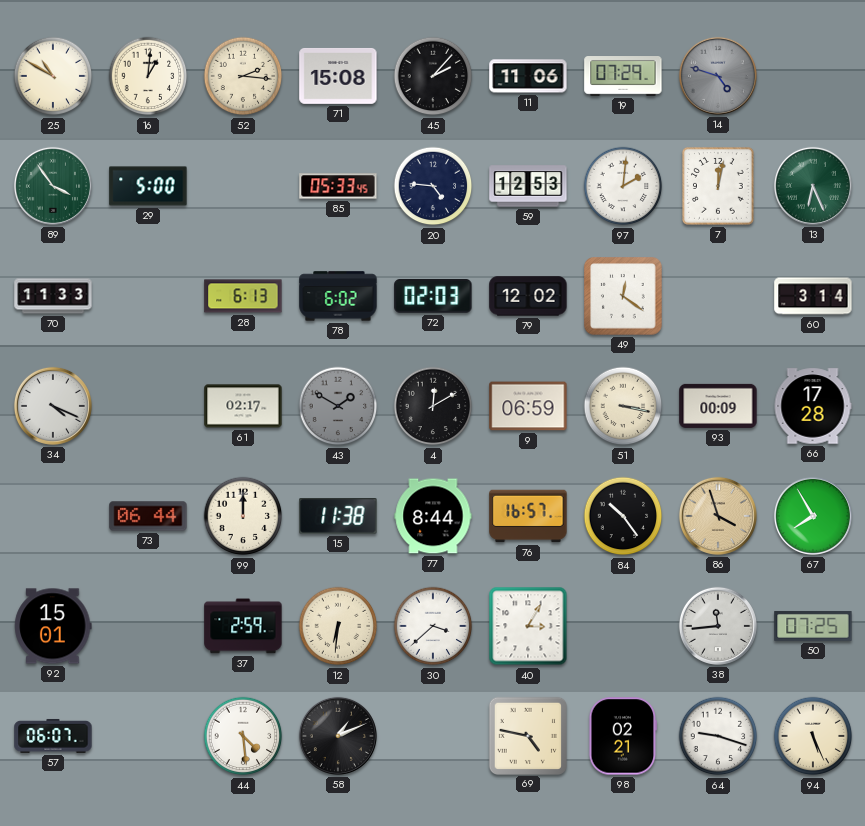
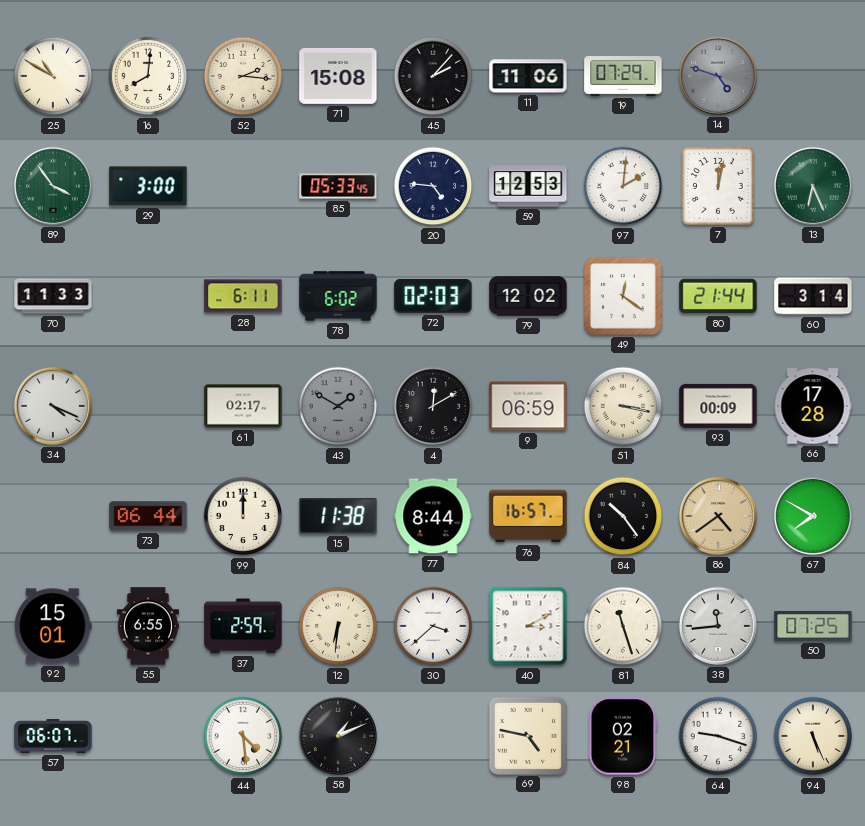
16: 1:01 -> 8:01 (148, 76)
29: 5:00 -> 3:00 (148, 186)
28: 6:13 -> 6:11 (243, 296)
80: none -> 21:44 (718, 296)
86: 3:57 -> 4:39 (718, 516)
67: 7:55 -> 7:50 (813, 516)
55: none -> 6:55 (148, 626)
40: 3:05 -> 3:10 (528, 626)
81: none -> 11:27 (623, 626)
